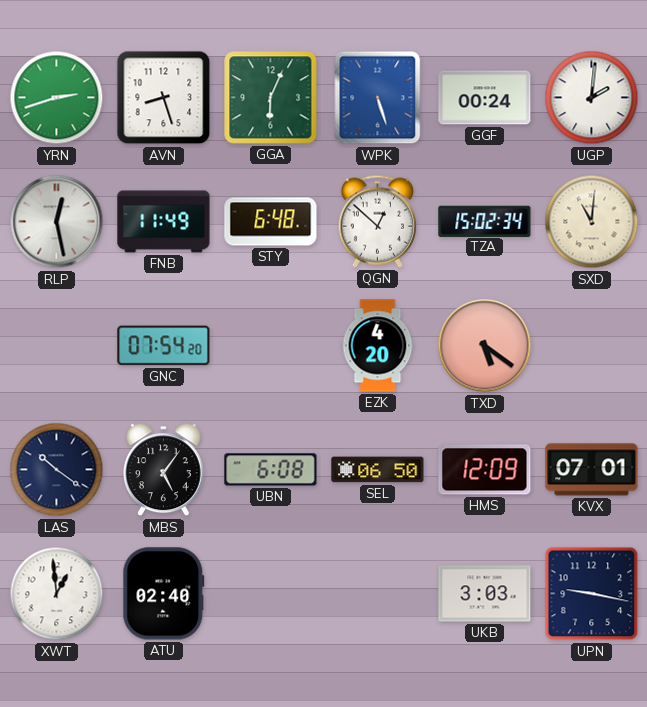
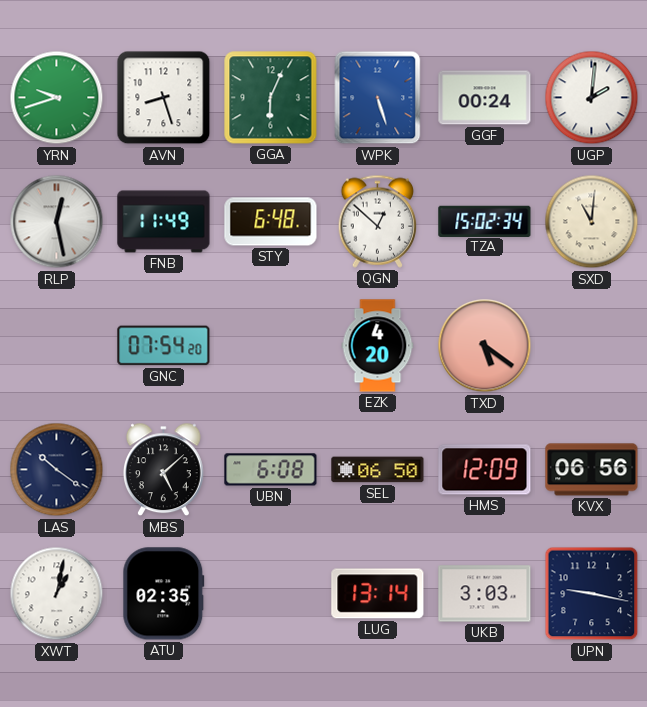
YRN: 2:42 -> 9:42 (57, 98)
MBS: 5:06 -> 5:08 (164, 470)
KVX: 07:01 -> 06:56 (592, 470)
XWT: 12:59 -> 1:02 (57, 594)
ATU: 02:40 -> 02:35 (164, 594)
LUG: none -> 13:14 (378, 594)
